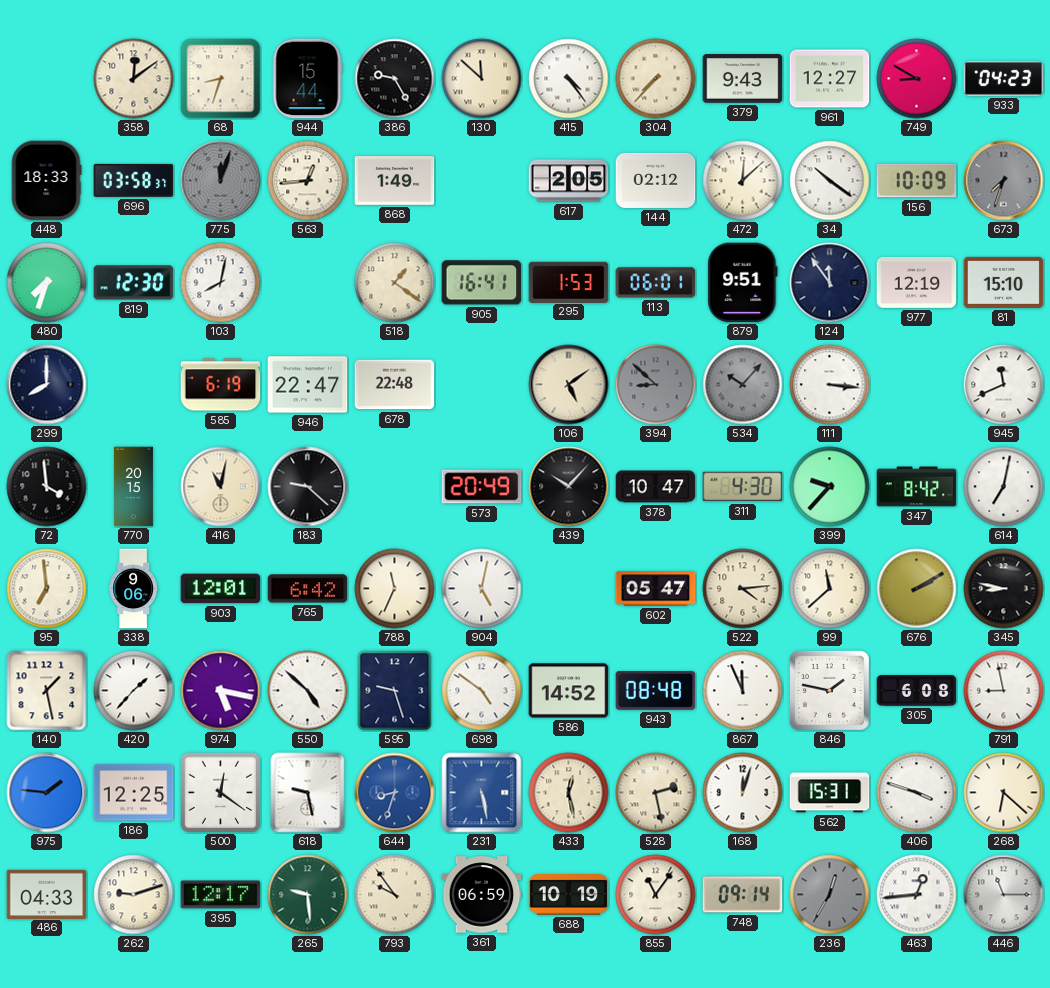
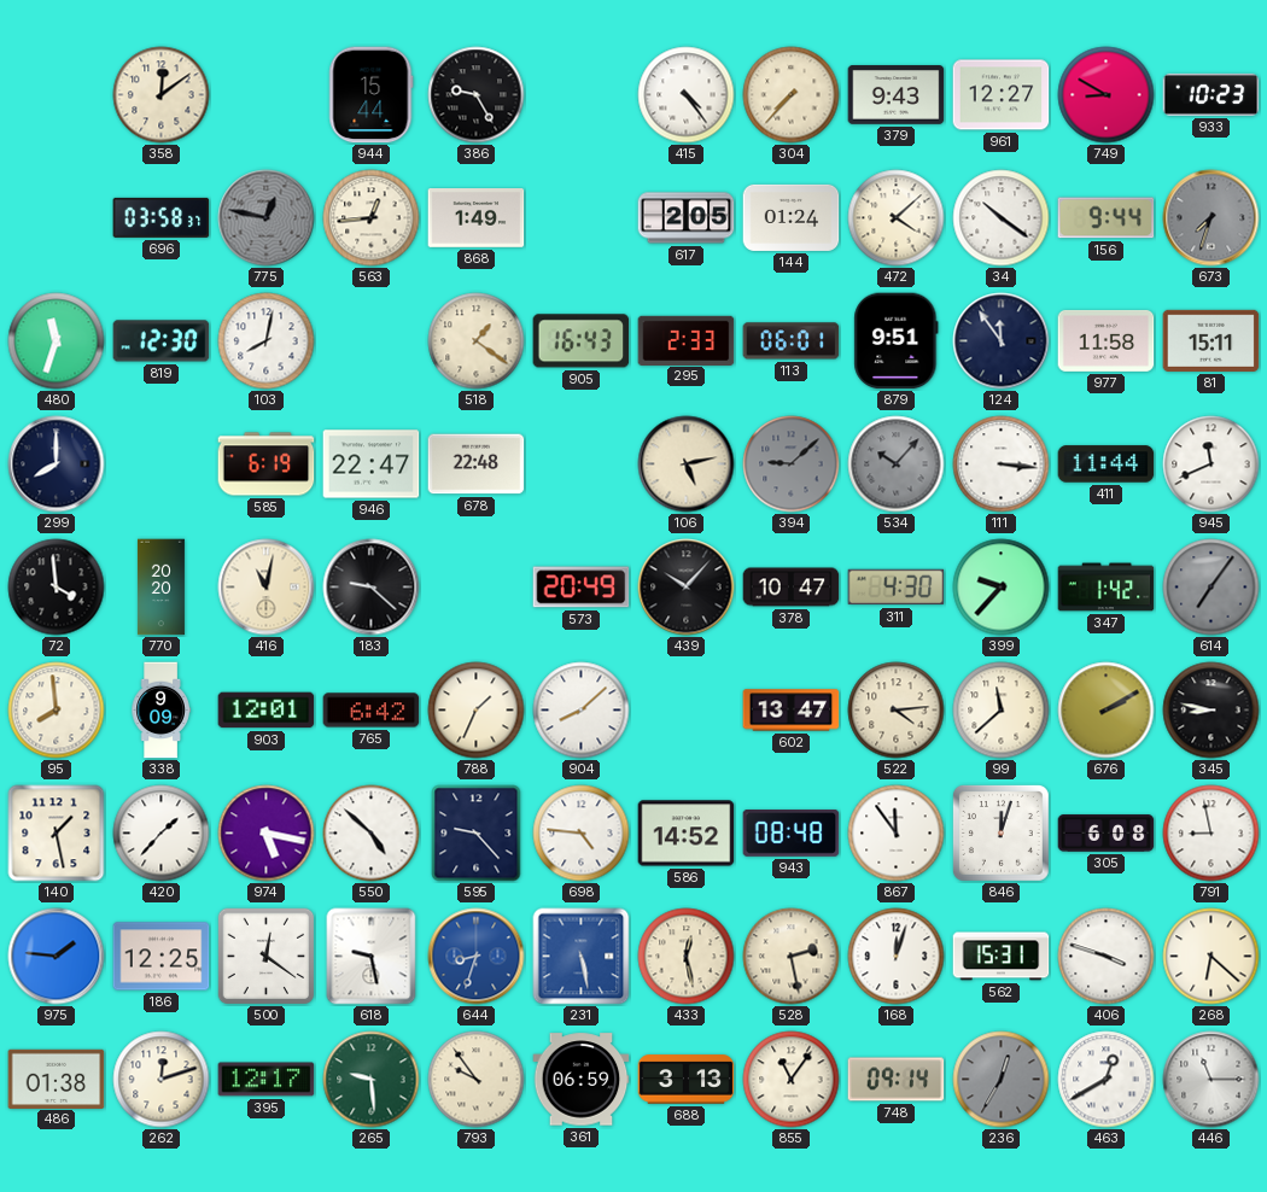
68: 8:33 -> none (221, 79)
130: 11:52 -> none (482, 79)
933: 04:23 -> 10:23 (1211, 94)
448: 18:33 -> none (46, 181)
775: 12:03 -> 12:47 (267, 218)
144: 02:12 -> 01:24 (792, 217)
472: 12:08 -> 4:08 (897, 218)
156: 10:09 -> 9:44 (1107, 218)
480: 7:33 -> 11:33 (57, 341)
905: 16:41 -> 16:43 (582, 341)
295: 1:53 -> 2:33 (687, 340)
977: 12:19 -> 11:58 (1107, 340)
81: 15:10 -> 15:11 (1211, 340)
106: 5:09 -> 5:13 (687, 464)
394: 8:52 -> 9:08 (792, 464)
411: none -> 11:44 (1107, 464)
770: 20:15 -> 20:20 (160, 588)
347: 8:42 -> 1:42 (1107, 588)
614: 7:02 -> 7:06 (1211, 588)
614 dial: white -> grey (1211, 588)
95: 6:59 -> 7:59 (57, 711)
338: 9:06 -> 9:09 (160, 711)
788: 11:34 -> 1:34 (477, 711)
904: 5:02 -> 8:08 (582, 711)
602: 05:47 -> 13:47 (792, 711)
595: 9:27 -> 9:23 (477, 834)
698: 4:51 -> 4:46 (582, 834)
867: 11:56 -> 11:54 (897, 834)
846: 1:47 -> 12:03 (1000, 832)
486: 04:33 -> 01:38 (57, 1079)
262: 9:12 -> 12:12 (162, 1080)
688: 10:19 -> 3:13 (687, 1080)
463: 12:44 -> 12:40 (1107, 1080)
